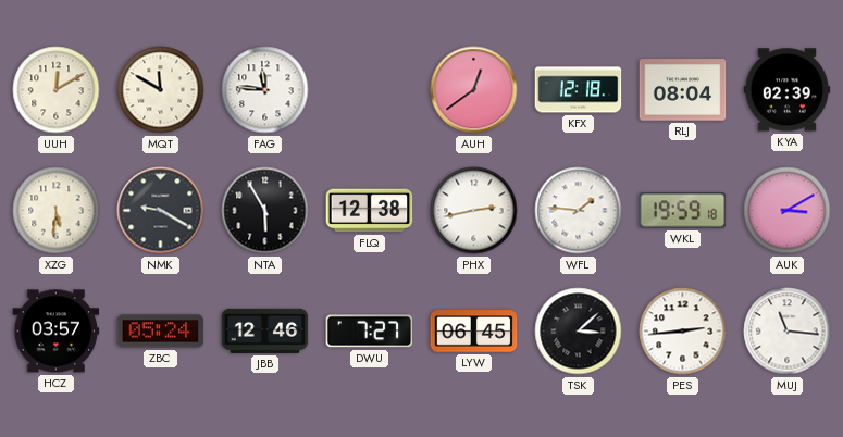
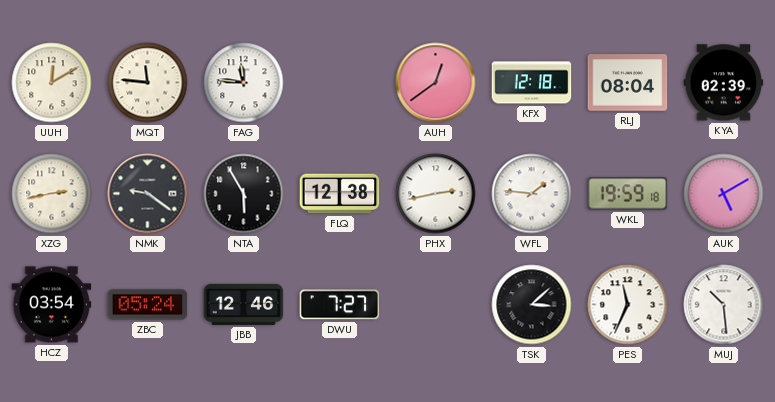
MQT: 11:50 -> 11:46 (148, 83)
XZG: 5:31 -> 2:43 (52, 194)
NMK: 9:20 -> 9:21 (148, 194)
AUK: 3:10 -> 5:10 (724, 194)
HCZ: 03:57 -> 03:54 (52, 305)
LYW: 06:45 -> none (474, 332)
PES: 2:44 -> 11:34 (628, 305)
MUJ: 11:16 -> 10:29 (724, 305)
